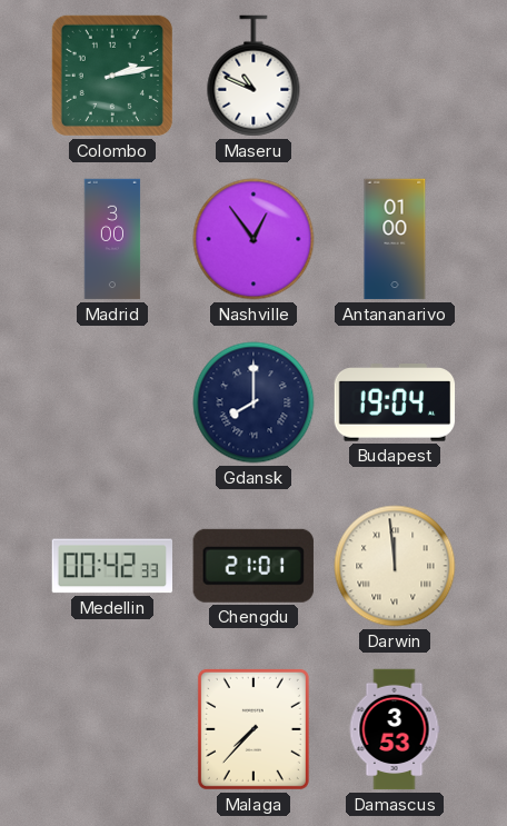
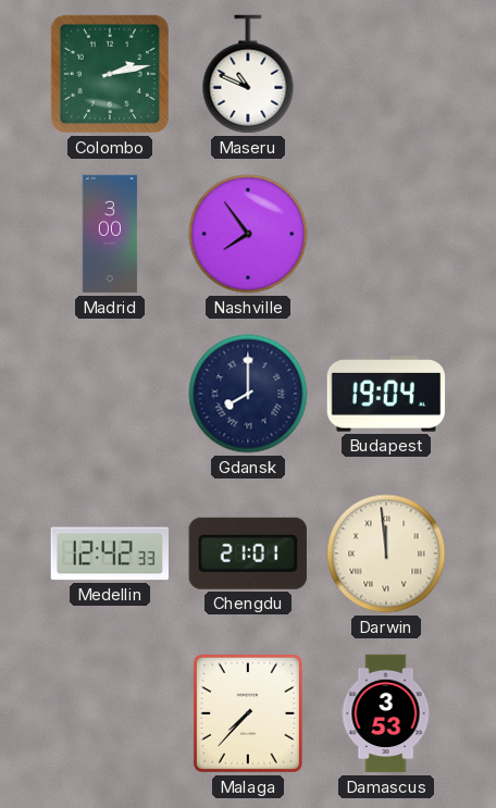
Nashville: 12:54 -> 7:54 (248, 234)
Antananarivo: 01:00 -> none (395, 239)
Medellin: 00:42 -> 12:42 (109, 554)
